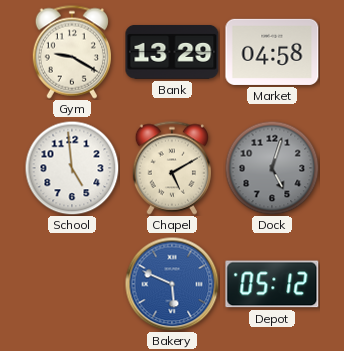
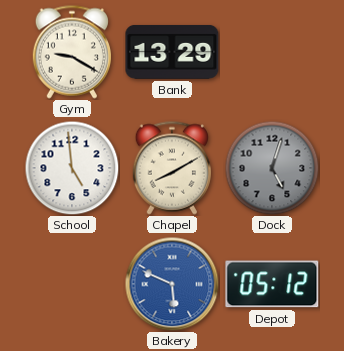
Market: 04:58 -> none (272, 52)
Chapel: 5:10 -> 8:10 (171, 168)
